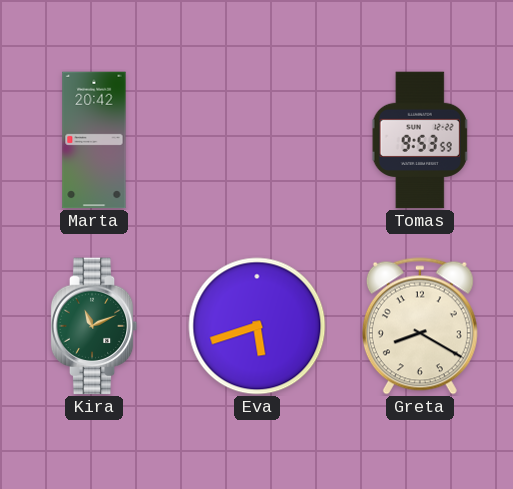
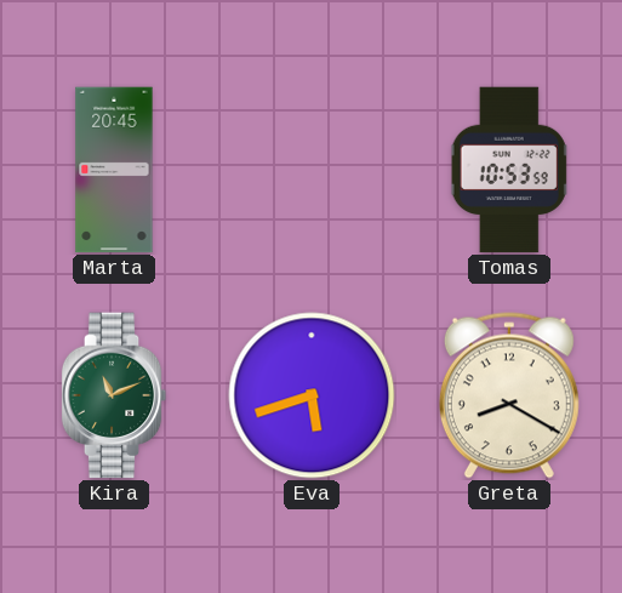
Marta: 20:42 -> 20:45 (114, 170)
Tomas: 9:53 -> 10:53 (509, 170)
